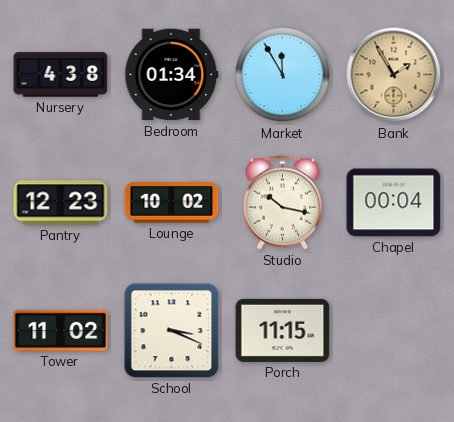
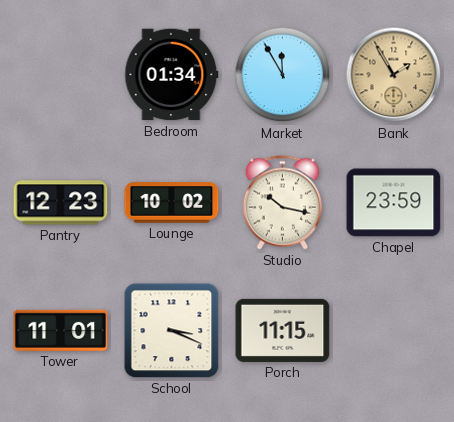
Nursery: 4:38 -> none (61, 75)
Chapel: 00:04 -> 23:59 (394, 203)
Tower: 11:02 -> 11:01 (61, 330)
